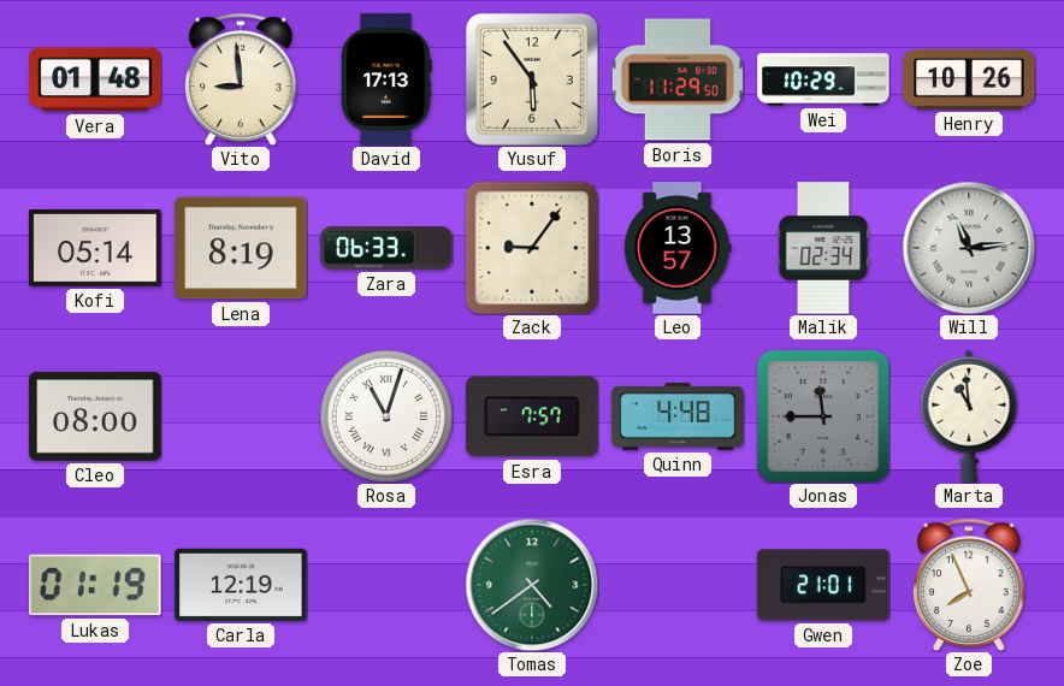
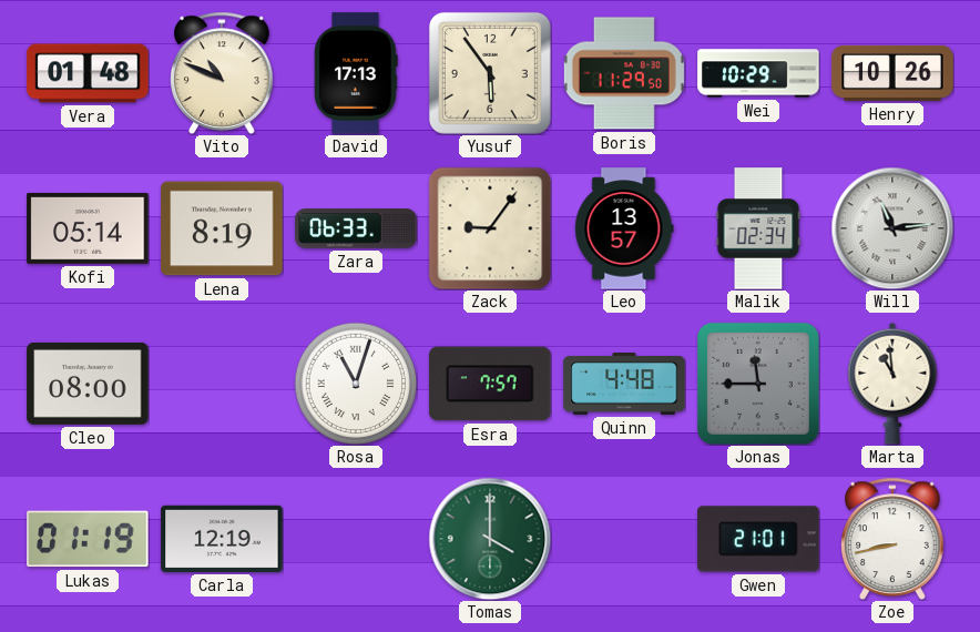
Vito: 8:59 -> 10:49 (222, 73)
Tomas: 4:39 -> 4:00 (490, 539)
Zoe: 7:56 -> 8:43 (892, 539)
